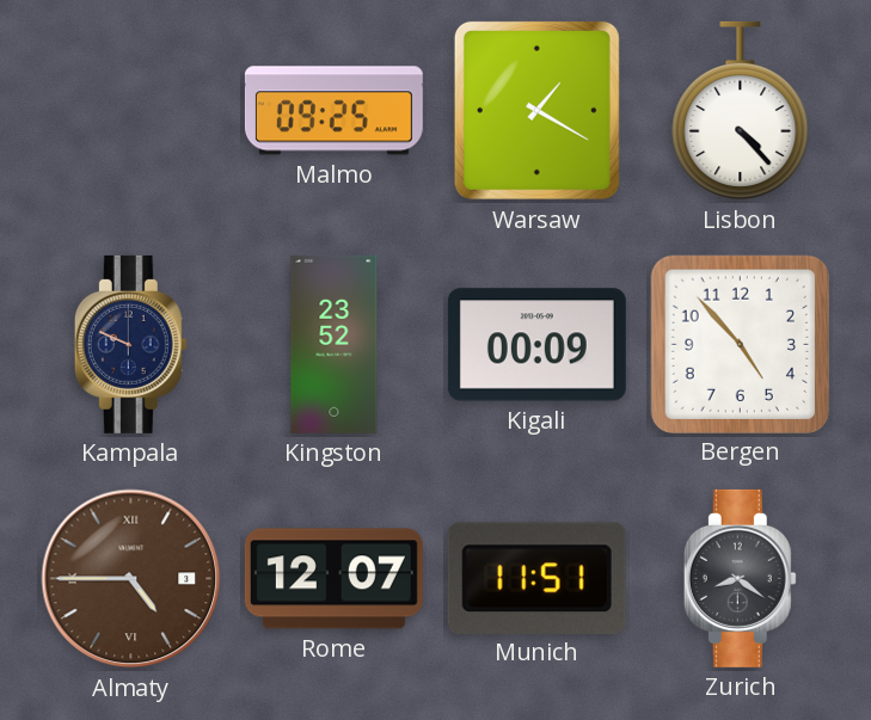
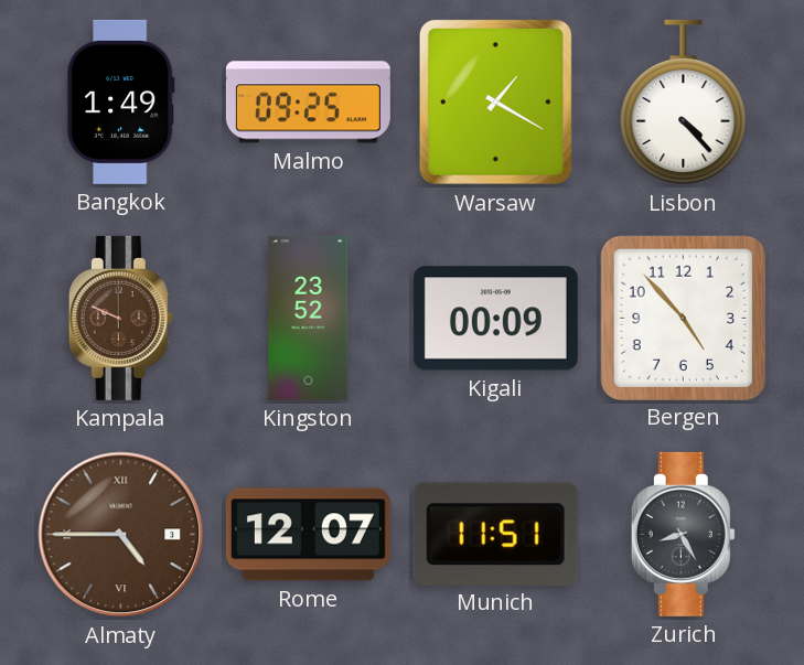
Bangkok: none -> 1:49 (120, 101)
Kampala dial: navy -> brown (120, 318)
Zurich: 8:21 -> 8:25 (683, 534)
